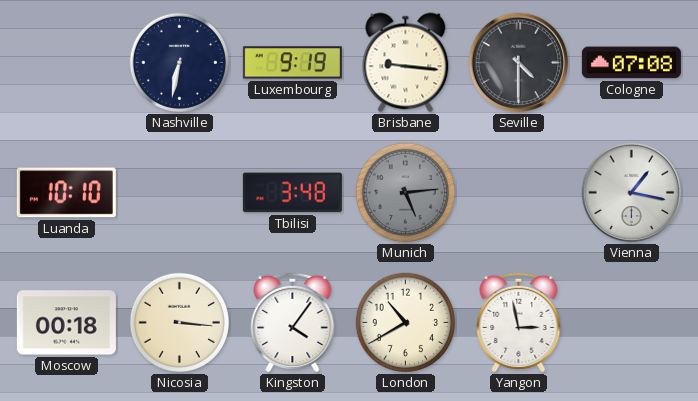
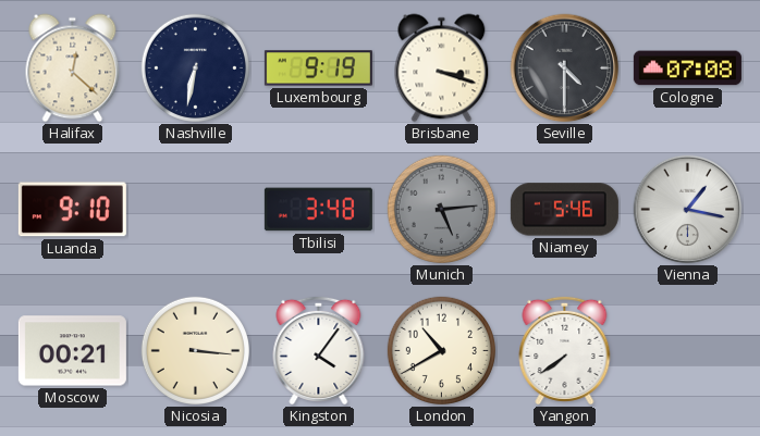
Halifax: none -> 12:22 (73, 68)
Brisbane: 9:16 -> 3:18 (442, 68)
Luanda: 10:10 -> 9:10 (72, 210)
Niamey: none -> 5:46 (564, 210)
Moscow: 00:18 -> 00:21 (72, 351)
Yangon: 2:58 -> 7:39 (565, 350)
